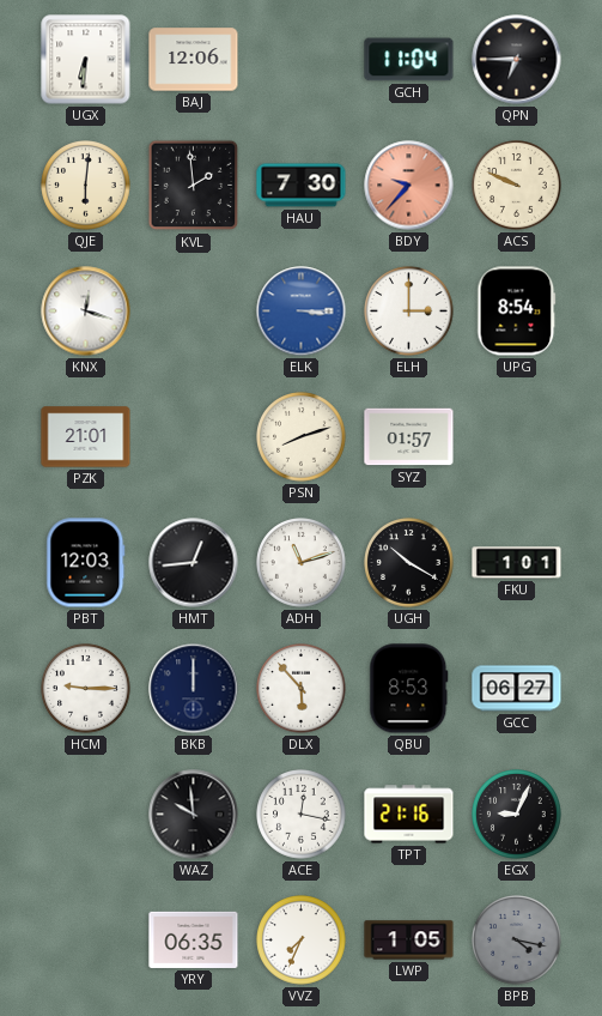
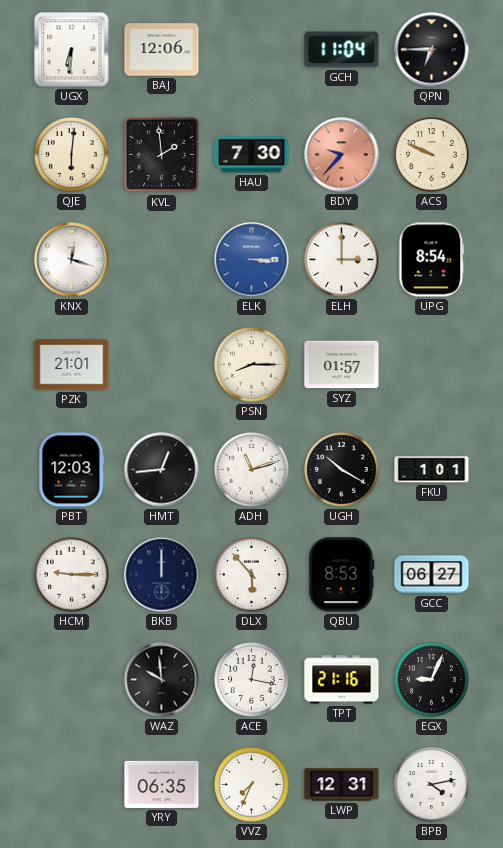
PSN: 8:12 -> 8:15 (252, 365)
LWP: 1:05 -> 12:31 (342, 785)
BPB: 4:17 -> 4:13 (432, 785)
BPB dial: grey -> white (432, 785)
